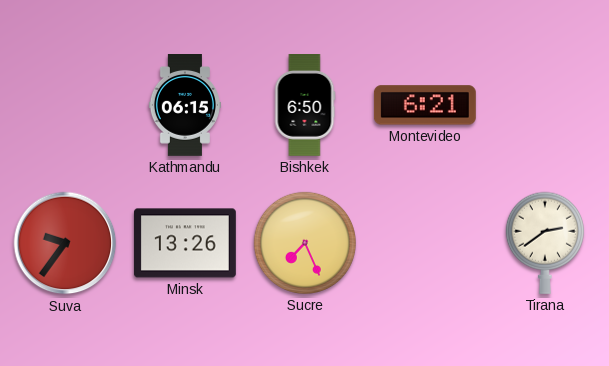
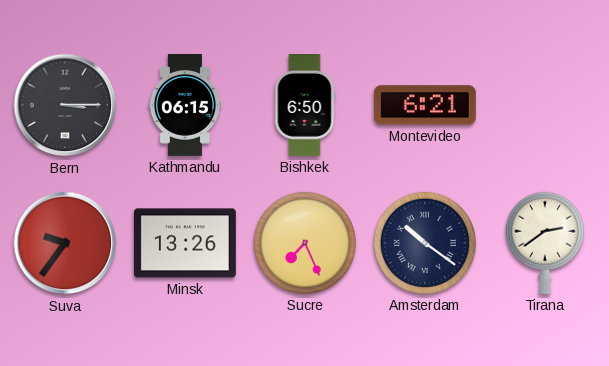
Bern: none -> 3:15 (65, 105)
Amsterdam: none -> 10:21 (425, 243)
